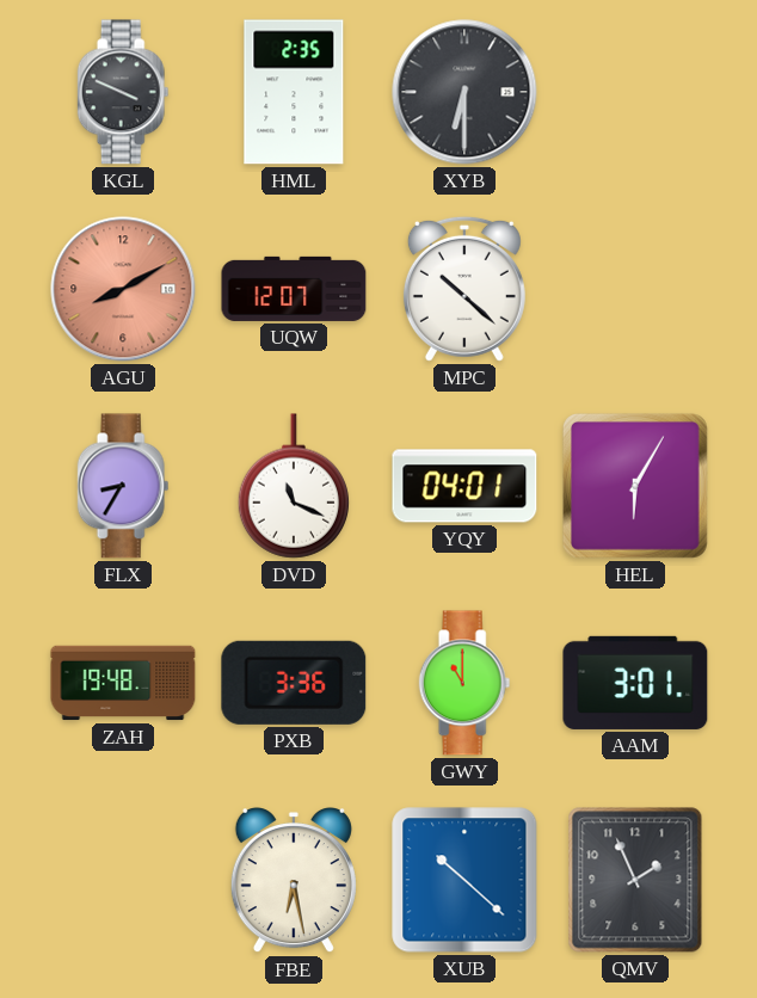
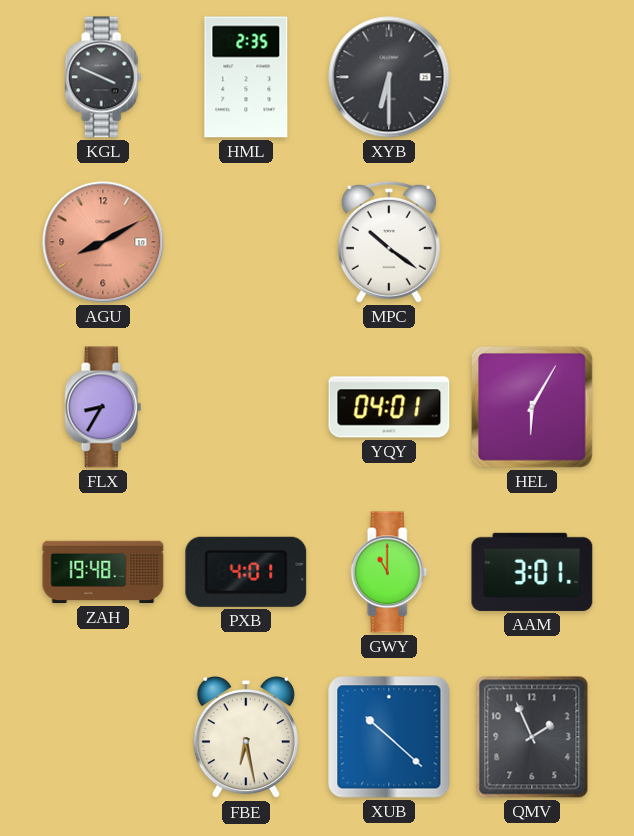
UQW: 12:07 -> none (294, 289)
MPC: 10:22 -> 10:21 (389, 242)
DVD: 11:19 -> none (293, 486)
PXB: 3:36 -> 4:01 (246, 572)
